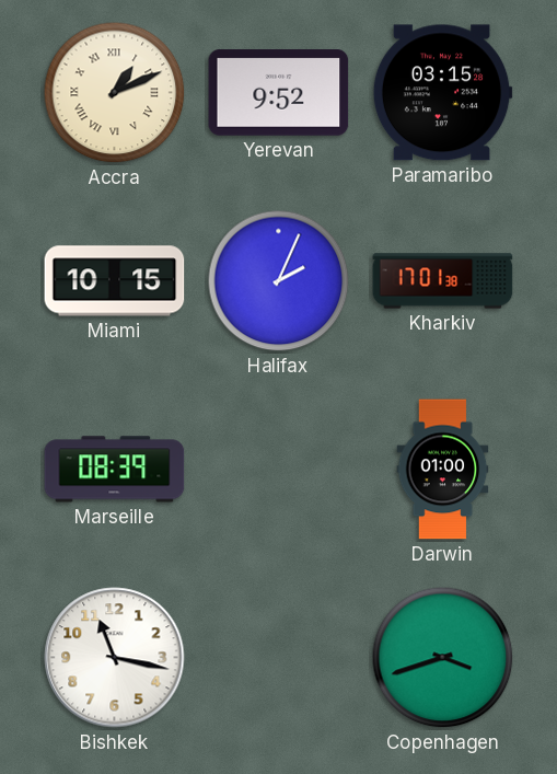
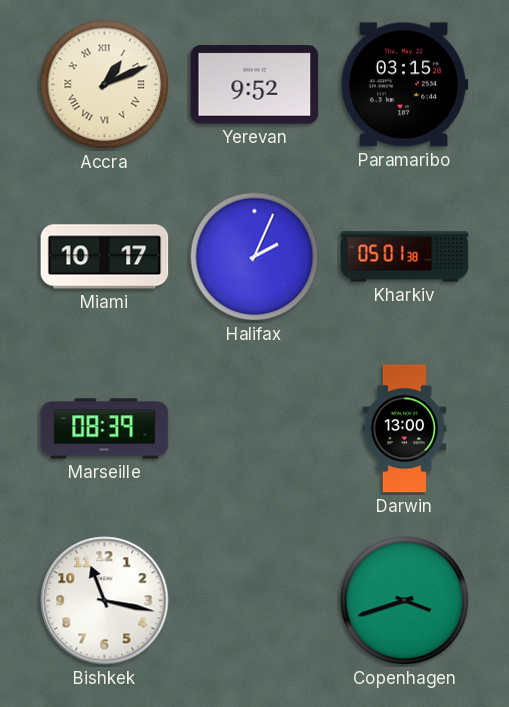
Miami: 10:15 -> 10:17 (105, 257)
Kharkiv: 17:01 -> 05:01 (405, 257)
Darwin: 01:00 -> 13:00 (405, 429)
